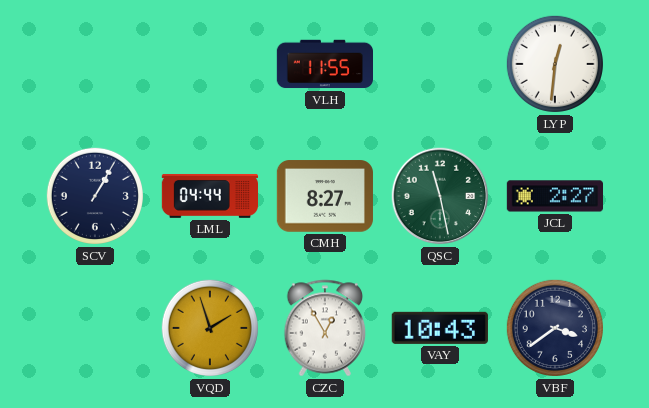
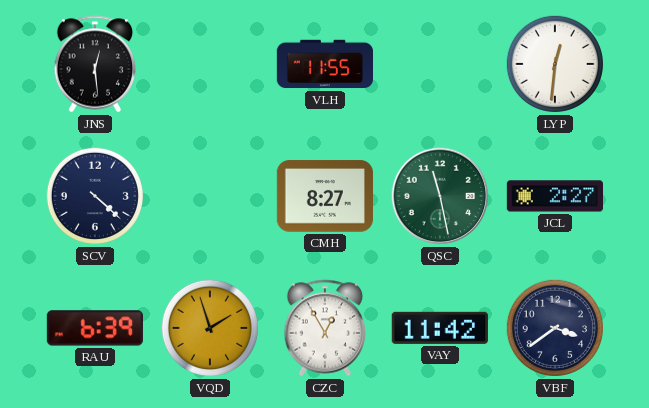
JNS: none -> 12:29 (95, 64)
SCV: 1:05 -> 4:22 (95, 196)
LML: 04:44 -> none (209, 196)
RAU: none -> 6:39 (95, 328)
VAY: 10:43 -> 11:42 (440, 328)
